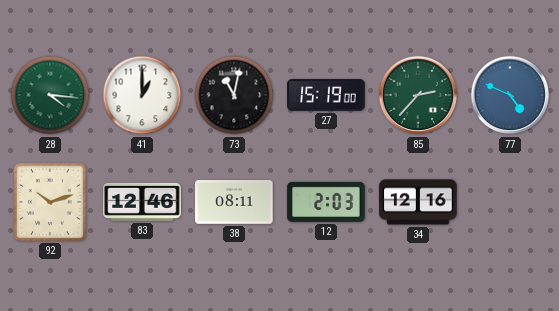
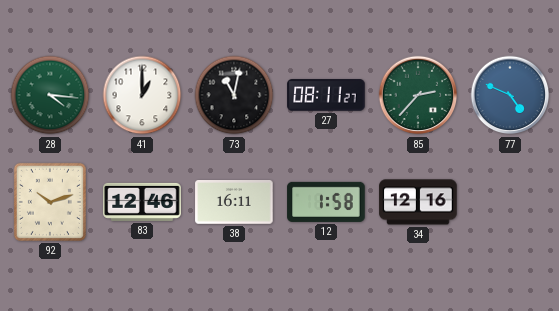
27: 15:19 -> 08:11 (326, 95)
38: 08:11 -> 16:11 (234, 202)
12: 2:03 -> 1:58 (326, 202)
